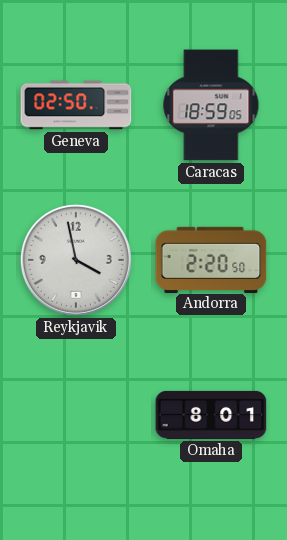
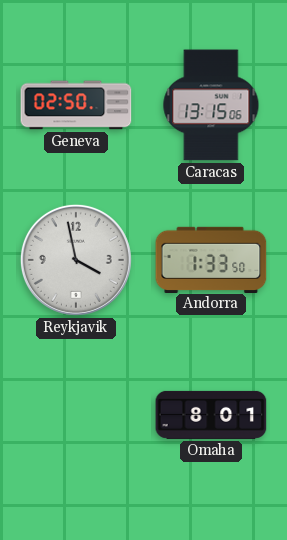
Caracas: 18:59 -> 13:15 (211, 105)
Andorra: 2:20 -> 1:33 (211, 259)
